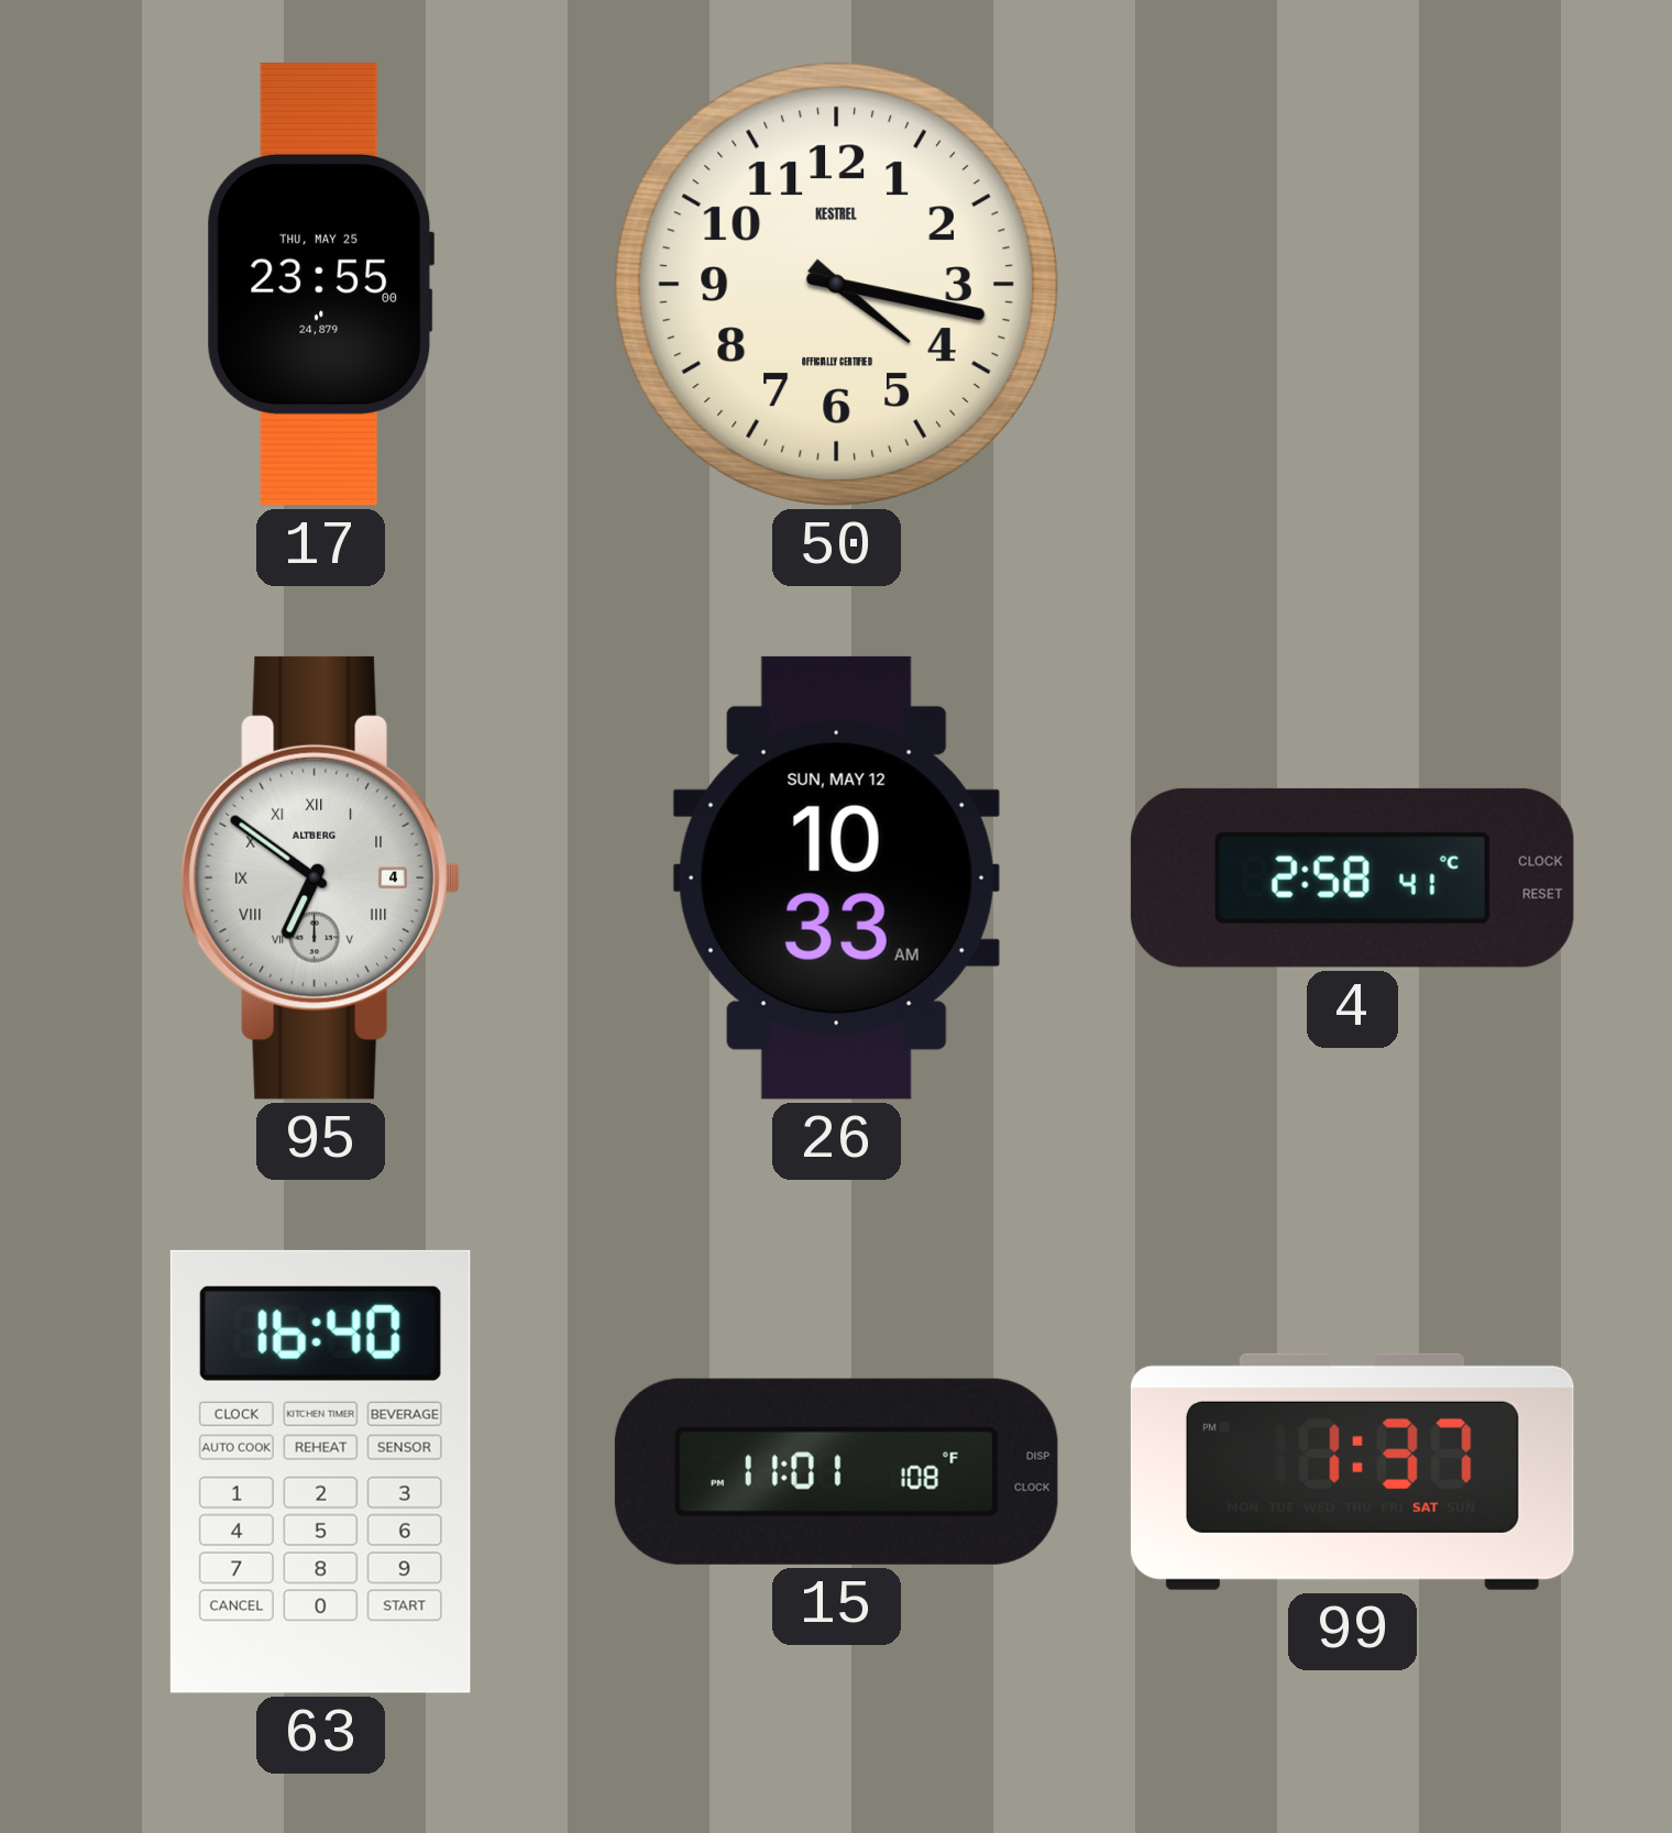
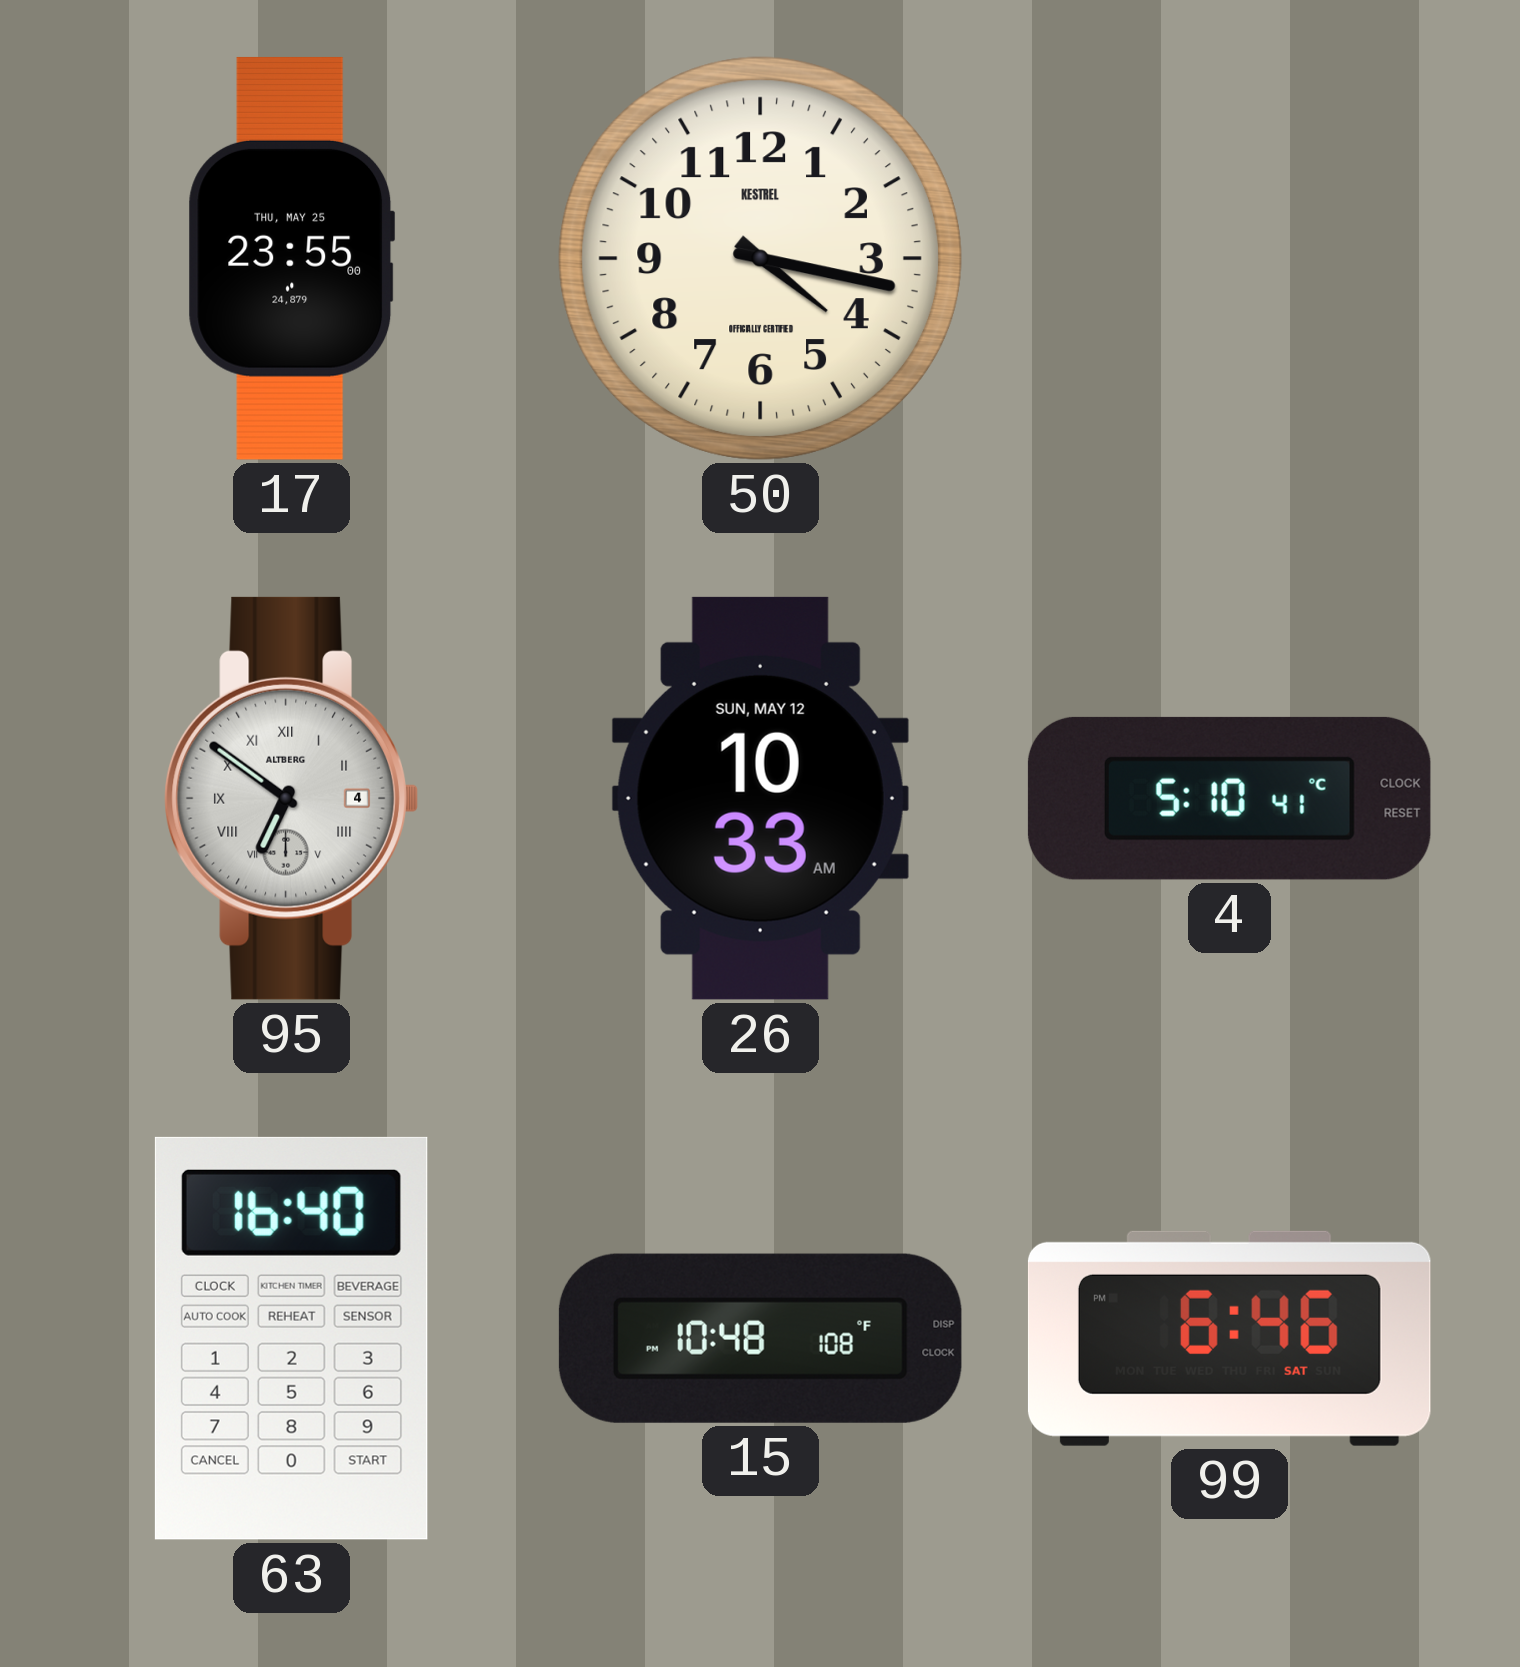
4: 2:58 -> 5:10 (1229, 798)
15: 11:01 -> 10:48 (760, 1338)
99: 1:37 -> 6:46 (1229, 1338)
